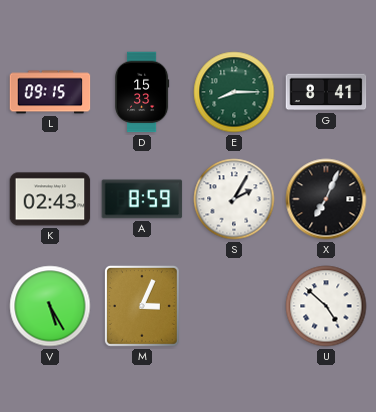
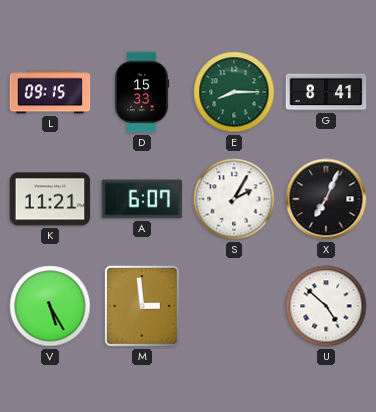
K: 02:43 -> 11:21 (50, 199)
A: 8:59 -> 6:07 (142, 199)
M: 3:04 -> 2:59 (142, 306)
